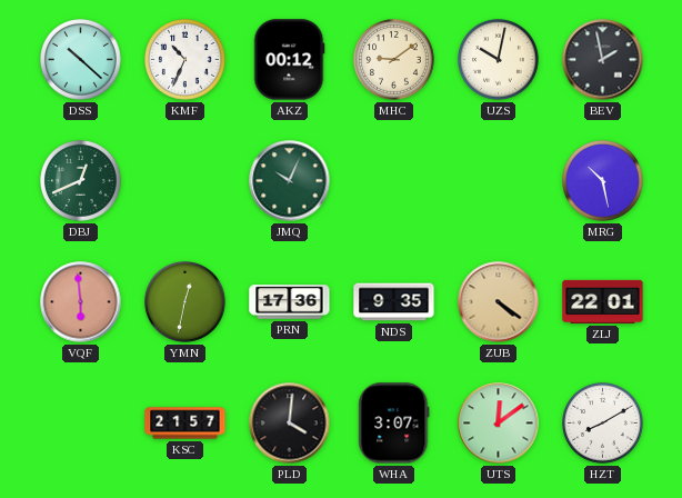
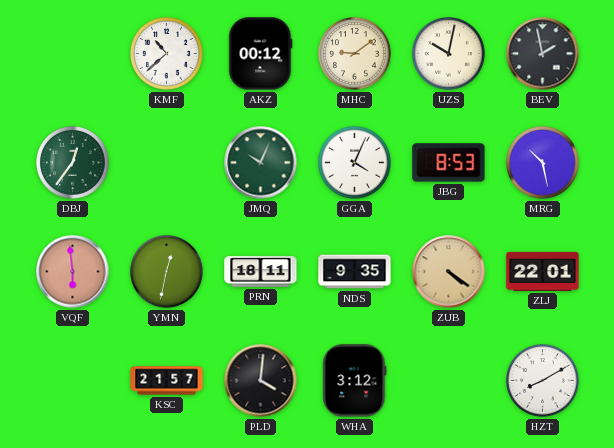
DSS: 10:22 -> none (81, 60)
KMF: 10:34 -> 10:38 (167, 54)
DBJ: 12:41 -> 12:36 (73, 163)
GGA: none -> 4:04 (355, 163)
JBG: none -> 8:53 (449, 163)
PRN: 17:36 -> 18:11 (261, 272)
WHA: 3:07 -> 3:12 (355, 381)
UTS: 12:09 -> none (499, 424)
